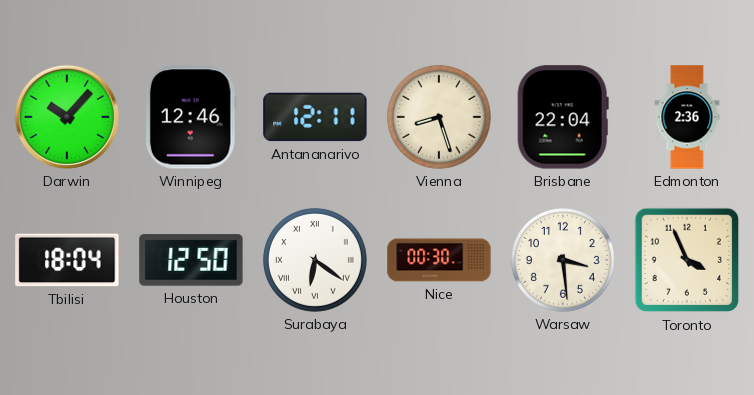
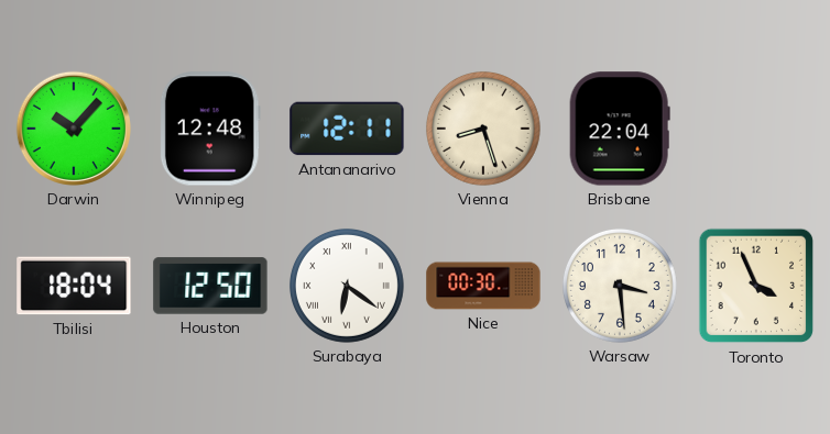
Winnipeg: 12:46 -> 12:48 (210, 129)
Edmonton: 2:36 -> none (687, 117)
